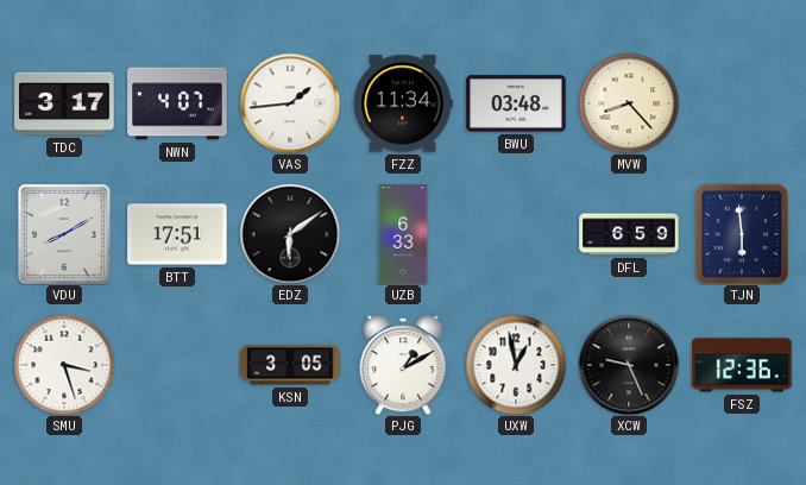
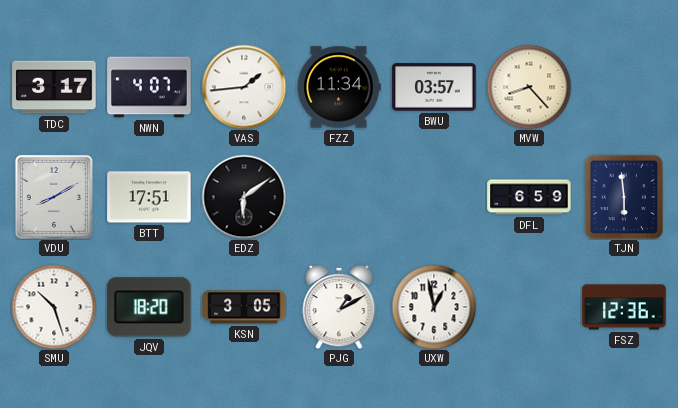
BWU: 03:48 -> 03:57 (434, 87)
UZB: 6:33 -> none (403, 234)
SMU: 3:27 -> 10:27 (54, 307)
JQV: none -> 18:20 (150, 307)
XCW: 9:26 -> none (629, 365)
